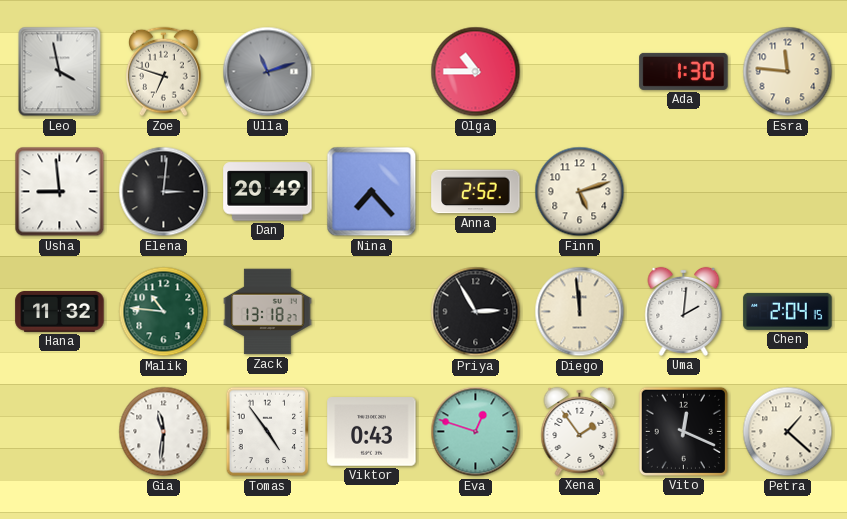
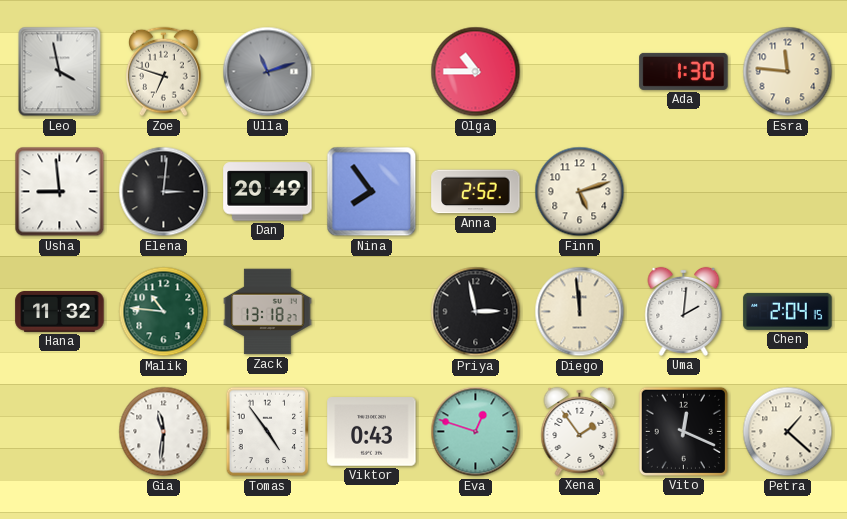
Nina: 7:23 -> 7:54 (372, 192)
Priya: 2:55 -> 2:58 (476, 312)
